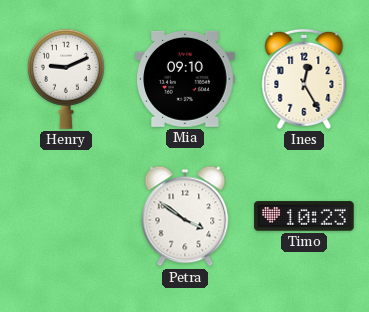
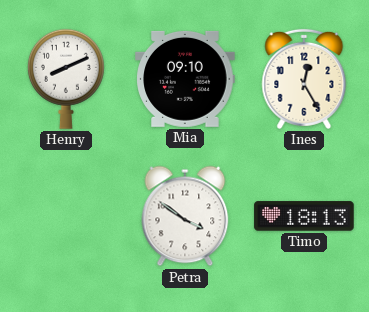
Henry: 9:11 -> 8:11 (66, 79)
Timo: 10:23 -> 18:13 (304, 216)
